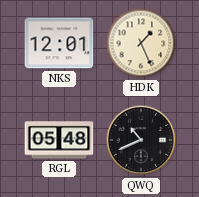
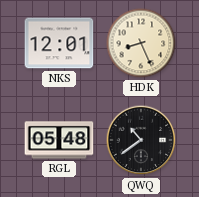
HDK: 1:26 -> 8:26 (141, 43)
QWQ: 10:41 -> 10:39 (141, 140)
